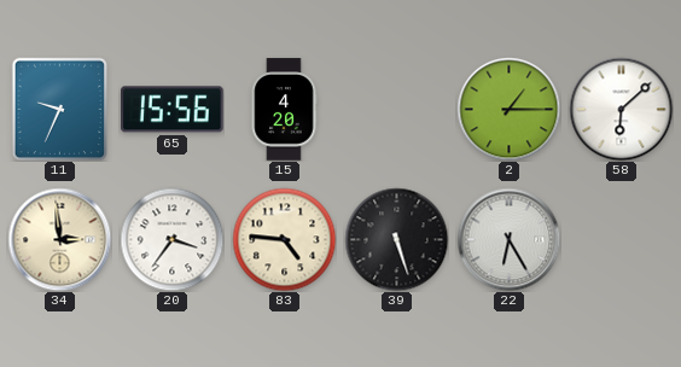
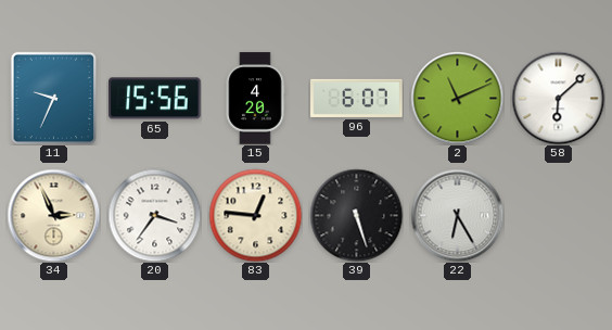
96: none -> 6:07 (357, 98)
2: 1:15 -> 11:11 (457, 98)
34: 2:59 -> 2:56 (53, 215)
83: 4:46 -> 12:46 (255, 215)
